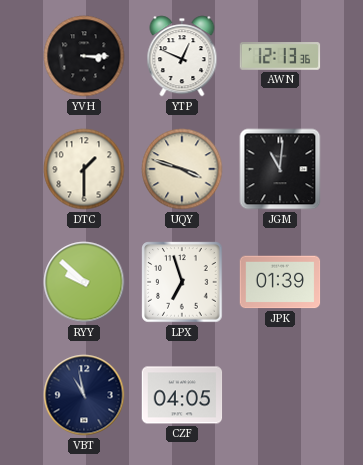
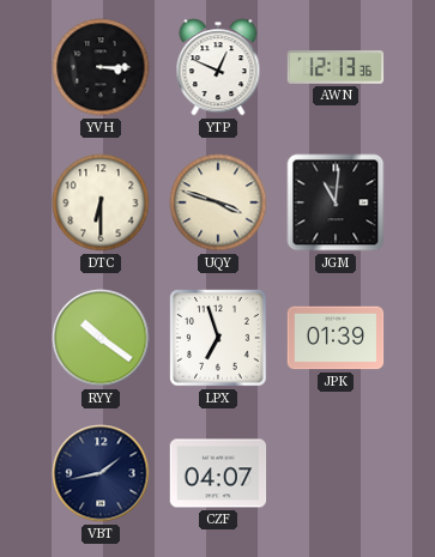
DTC: 1:30 -> 6:30 (101, 202)
RYY: 9:52 -> 10:21 (101, 338)
VBT: 10:58 -> 1:43 (101, 473)
CZF: 04:05 -> 04:07 (218, 473)
